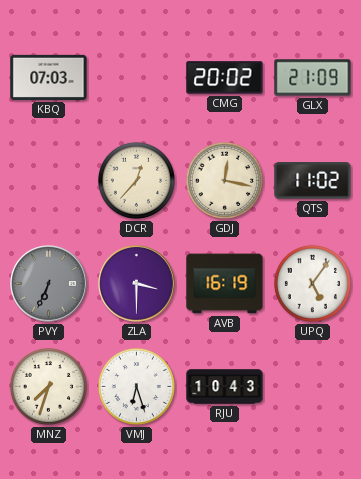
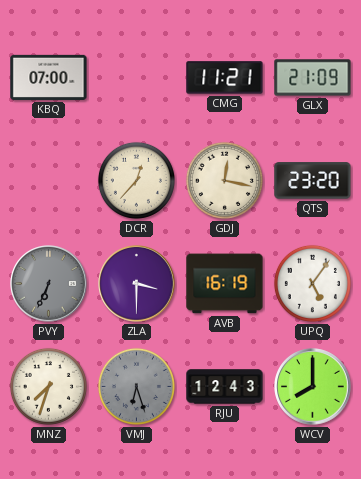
KBQ: 07:03 -> 07:00 (49, 77)
CMG: 20:02 -> 11:21 (225, 78)
QTS: 11:02 -> 23:20 (313, 181)
VMJ dial: white -> grey (136, 386)
RJU: 10:43 -> 12:43 (225, 387)
WCV: none -> 8:00 (313, 387)
